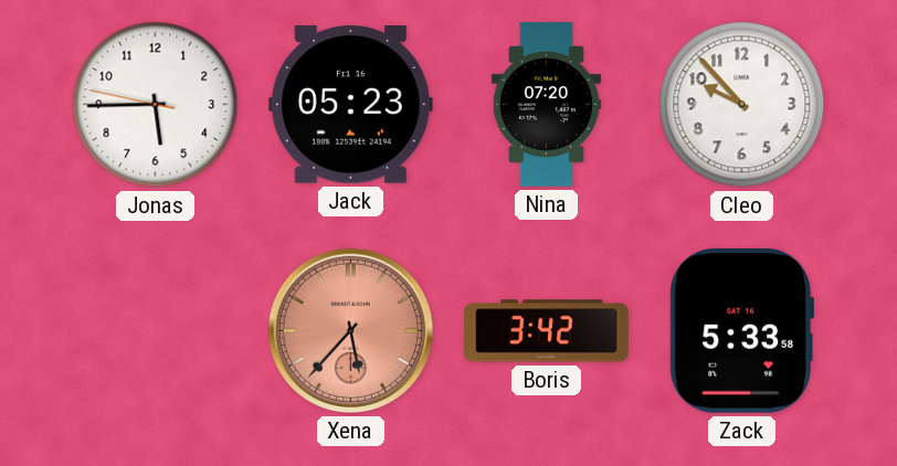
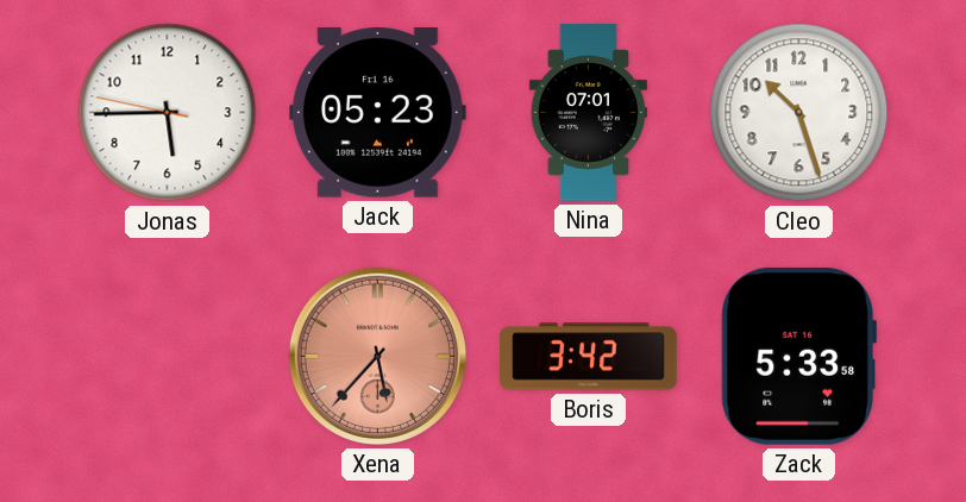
Nina: 07:20 -> 07:01 (588, 113)
Cleo: 9:53 -> 10:27 (799, 113)
